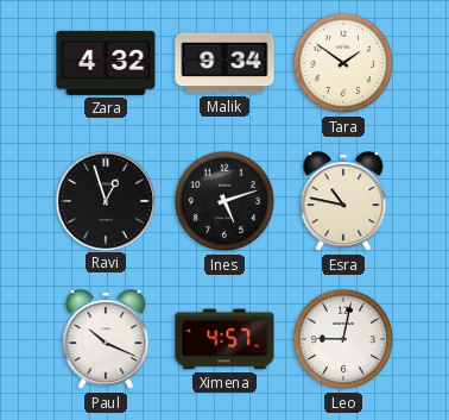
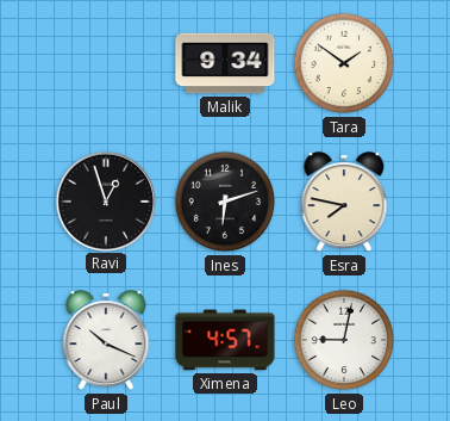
Zara: 4:32 -> none (106, 63)
Ines: 5:12 -> 6:12 (225, 202)
Esra: 10:47 -> 7:47 (344, 203)
